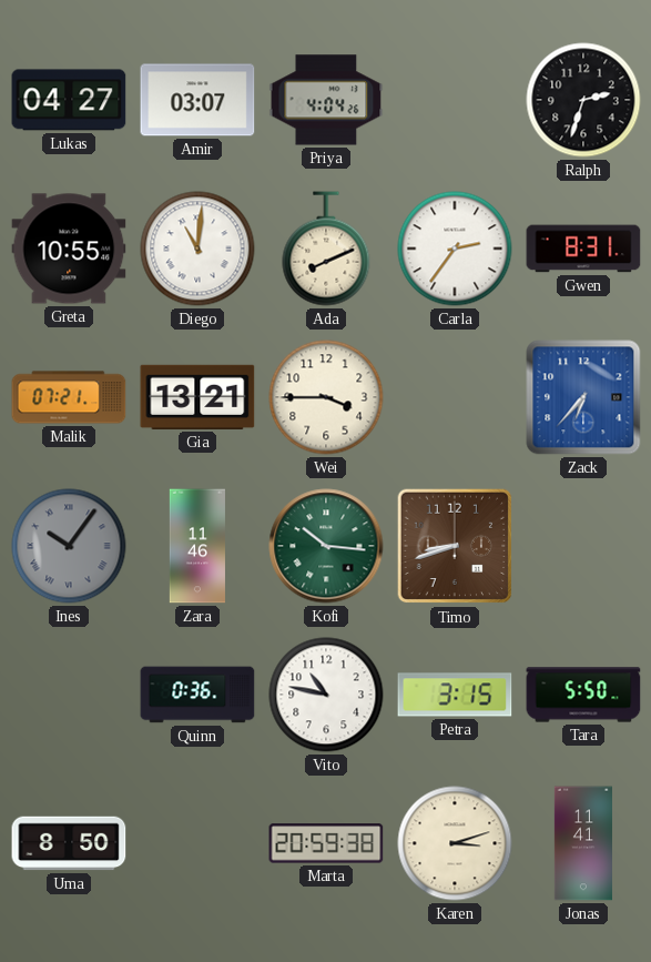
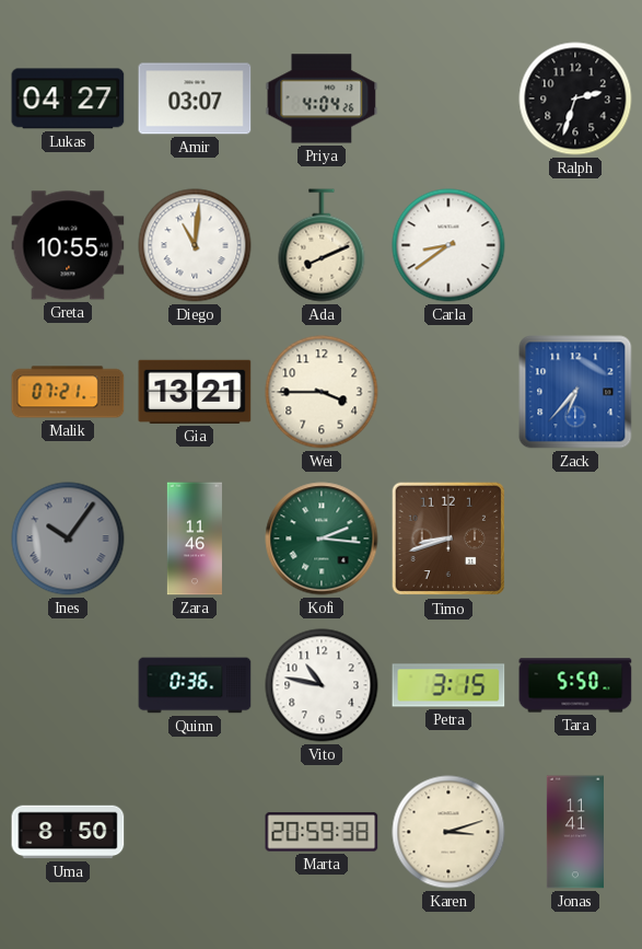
Carla: 2:36 -> 8:39 (448, 245)
Gwen: 8:31 -> none (583, 249)
Kofi: 10:16 -> 2:16 (322, 539)
